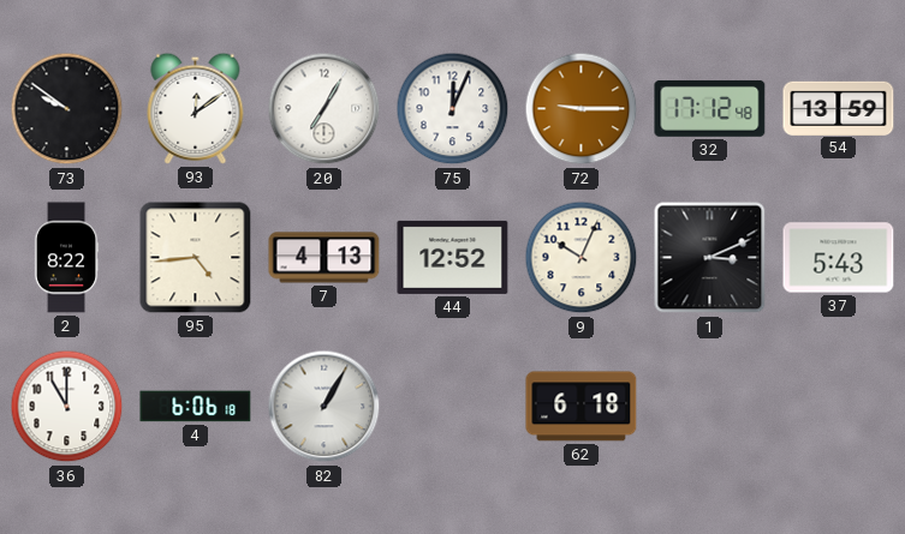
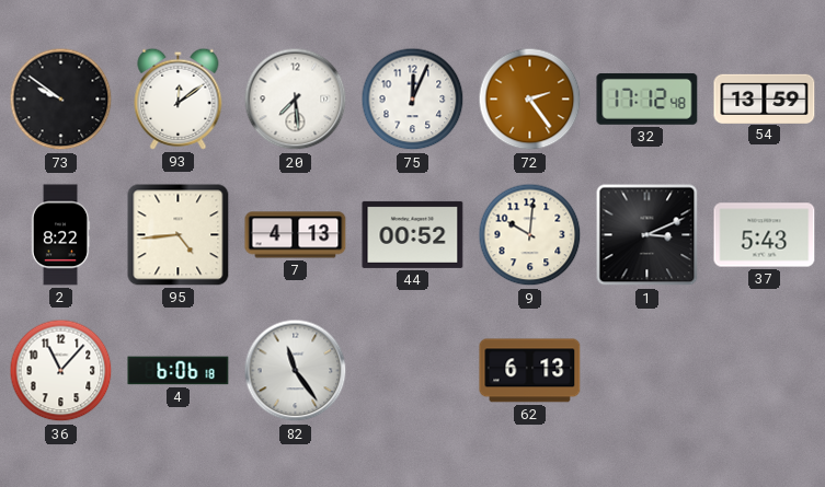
20: 7:05 -> 7:29 (296, 100)
72: 9:15 -> 2:24 (530, 100)
44: 12:52 -> 00:52 (413, 234)
9: 10:04 -> 10:01 (530, 235)
36: 11:00 -> 11:07 (61, 371)
82: 1:05 -> 11:24 (296, 371)
62: 6:18 -> 6:13 (530, 371)
